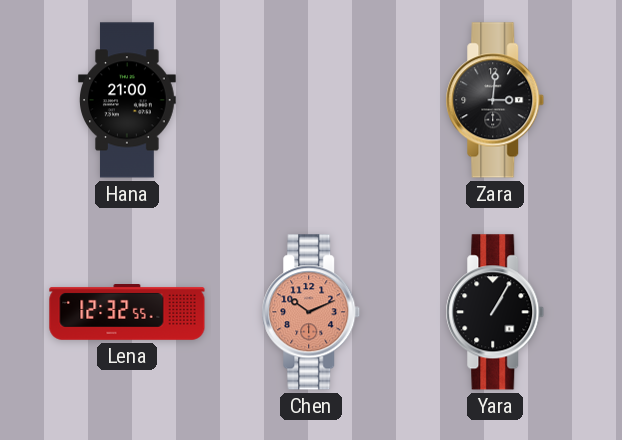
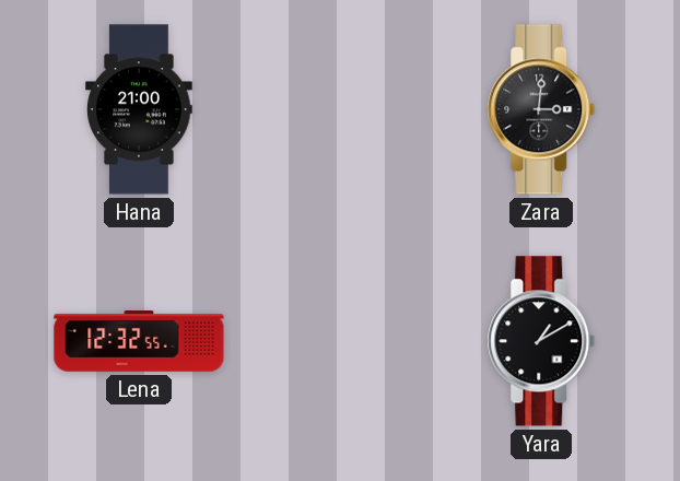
Chen: 10:11 -> none (311, 312)
Yara: 1:05 -> 1:10 (541, 341)
